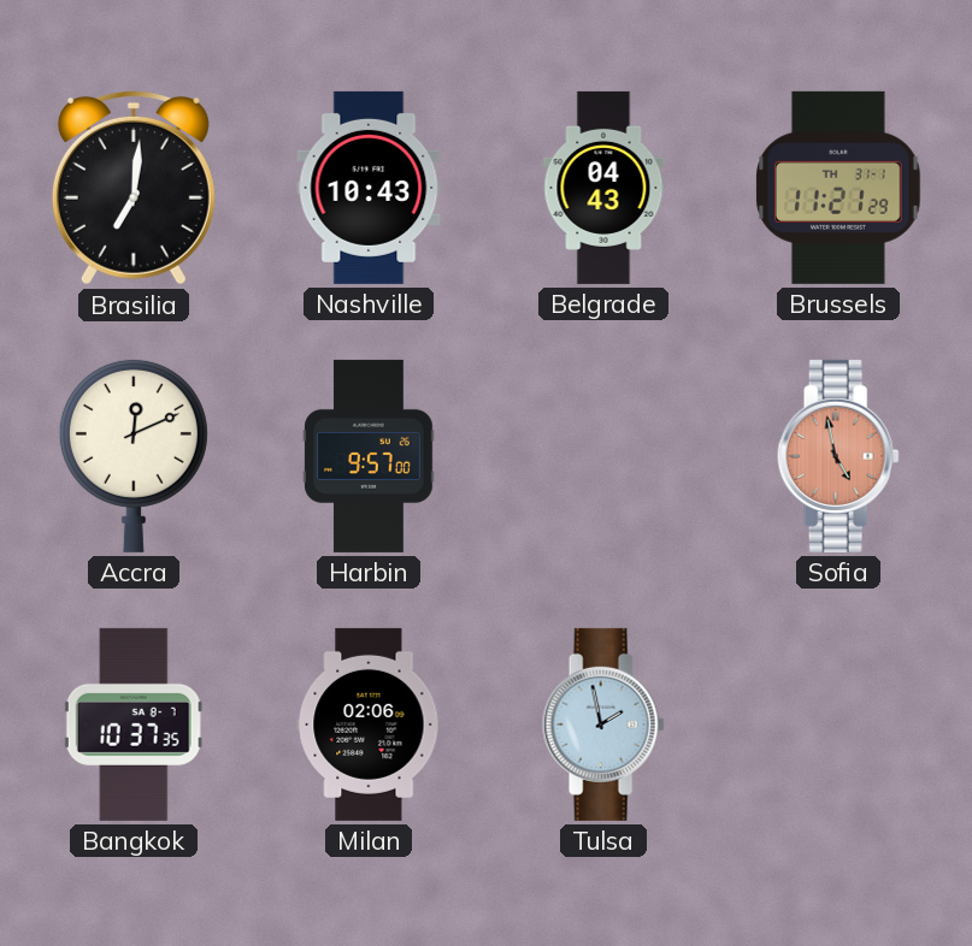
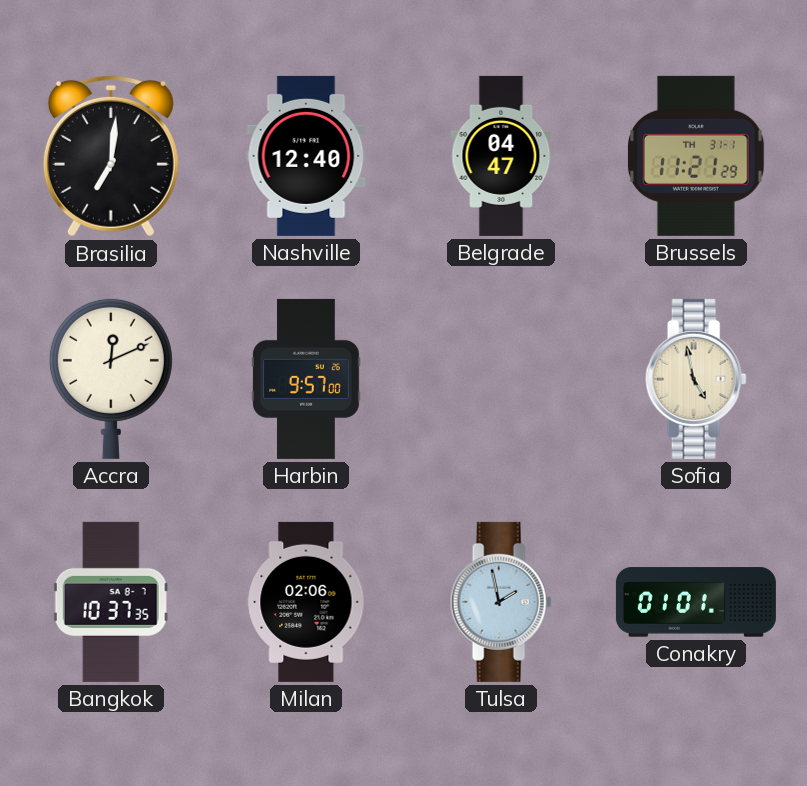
Nashville: 10:43 -> 12:40 (306, 156)
Belgrade: 04:43 -> 04:47 (501, 156)
Sofia dial: salmon -> cream (696, 379)
Conakry: none -> 01:01 (696, 602)
